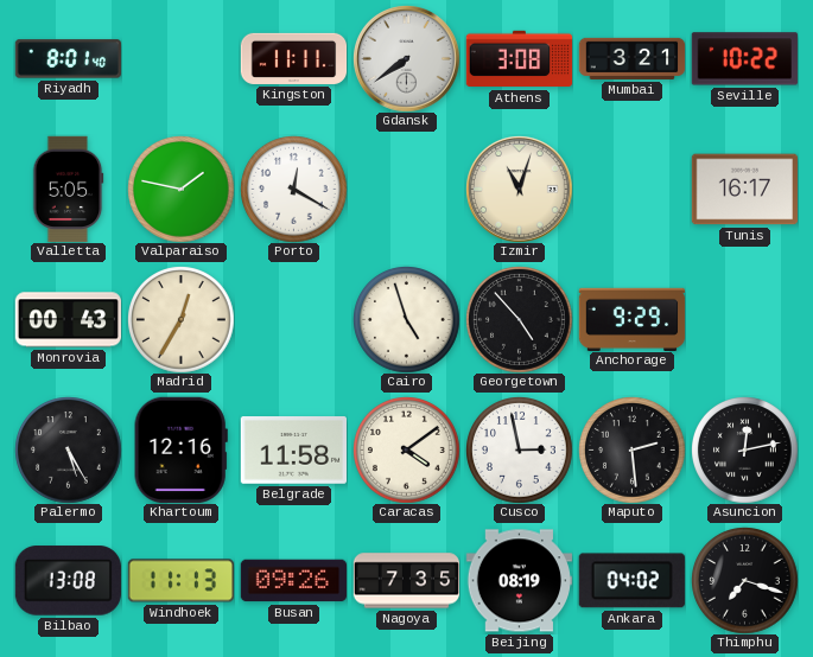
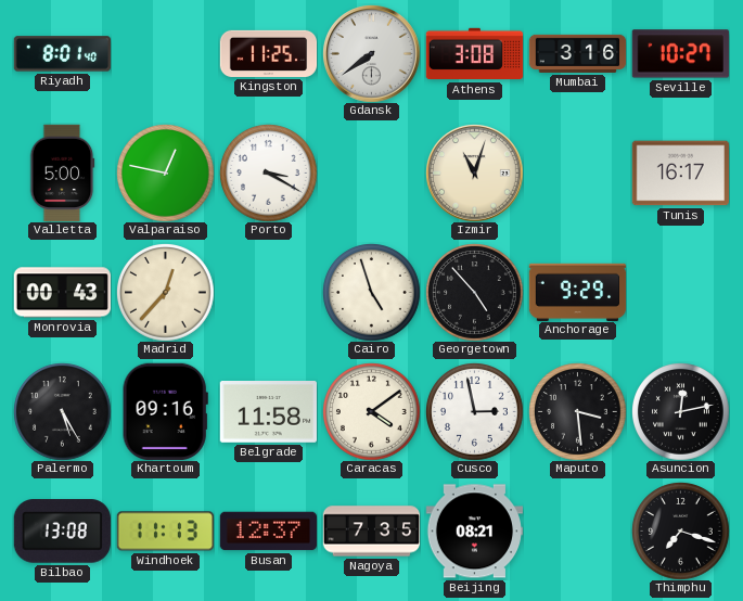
Kingston: 11:11 -> 11:25 (268, 53)
Mumbai: 3:21 -> 3:16 (577, 53)
Seville: 10:22 -> 10:27 (680, 54)
Valletta: 5:05 -> 5:00 (62, 172)
Valparaiso: 1:47 -> 12:47 (166, 174)
Porto: 12:20 -> 3:20 (269, 174)
Madrid: 12:35 -> 12:37 (166, 293)
Khartoum: 12:16 -> 09:16 (165, 411)
Maputo: 2:29 -> 3:29 (578, 412)
Busan: 09:26 -> 12:37 (268, 532)
Beijing: 08:19 -> 08:21 (474, 532)
Ankara: 04:02 -> none (631, 581)
